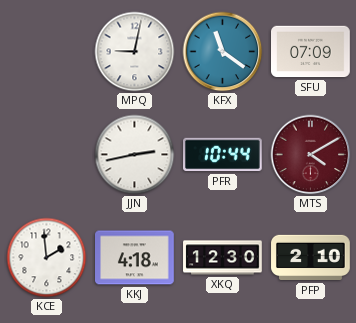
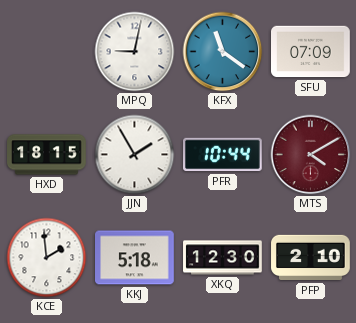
HXD: none -> 18:15 (47, 155)
JJN: 2:43 -> 1:55 (135, 155)
KKJ: 4:18 -> 5:18 (135, 258)
